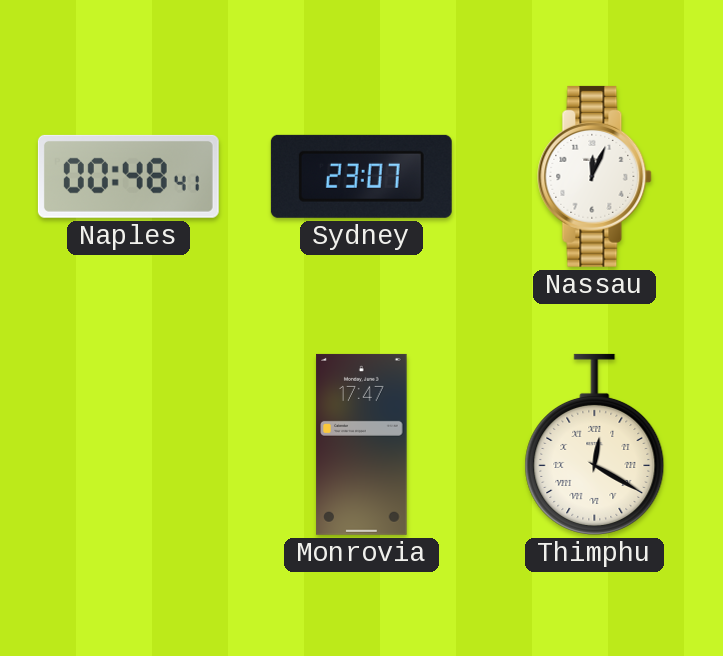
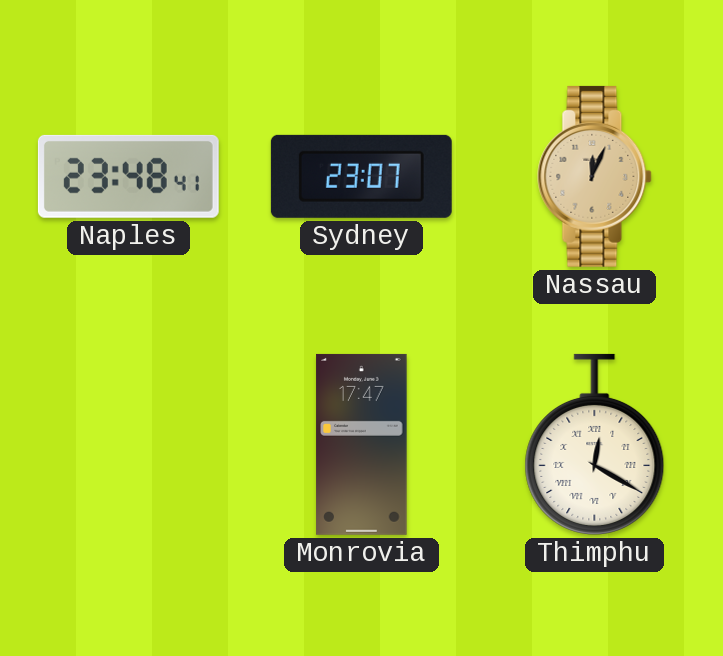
Naples: 00:48 -> 23:48 (128, 176)
Nassau dial: white -> champagne (595, 176)
